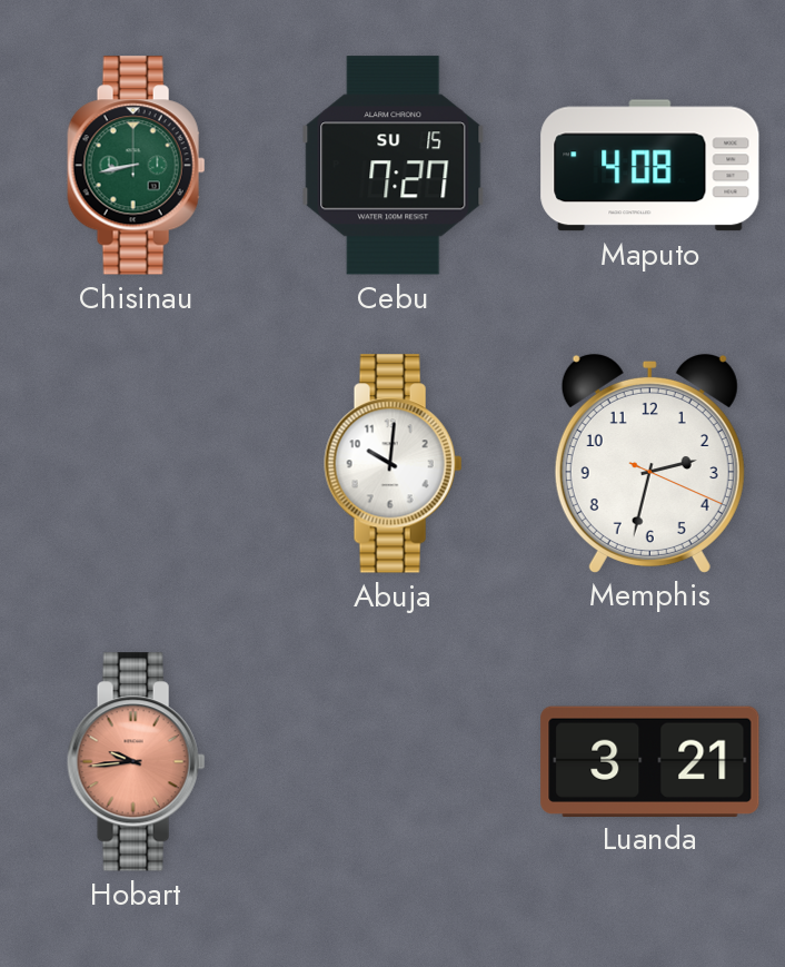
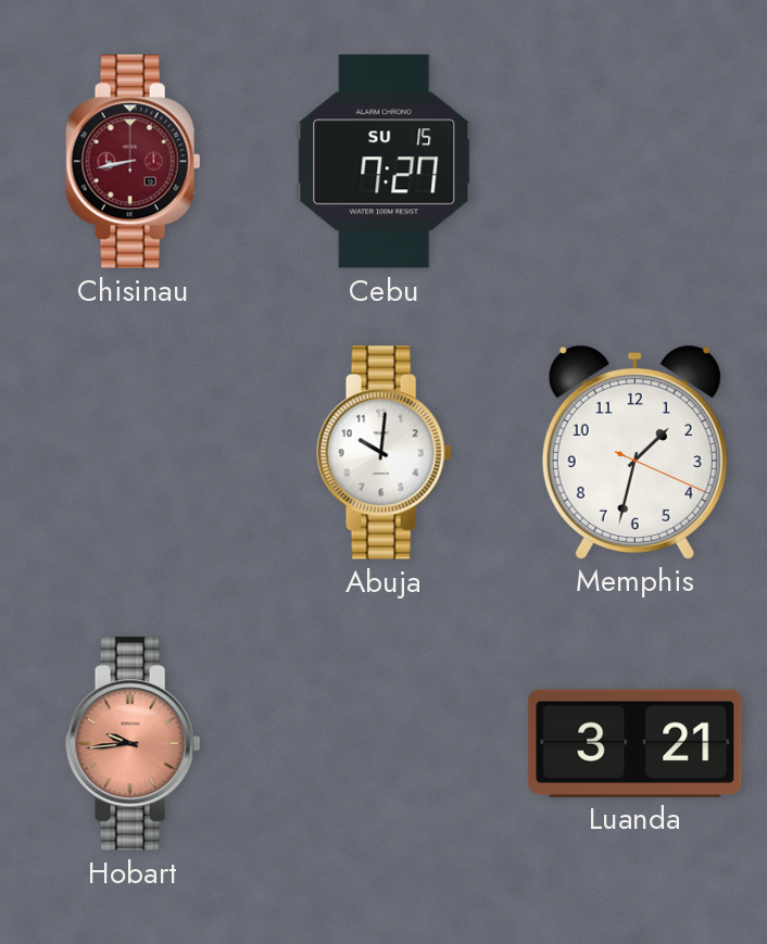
Chisinau dial: green -> burgundy (134, 162)
Maputo: 4:08 -> none (650, 166)
Memphis: 2:32 -> 1:32 (634, 452)
